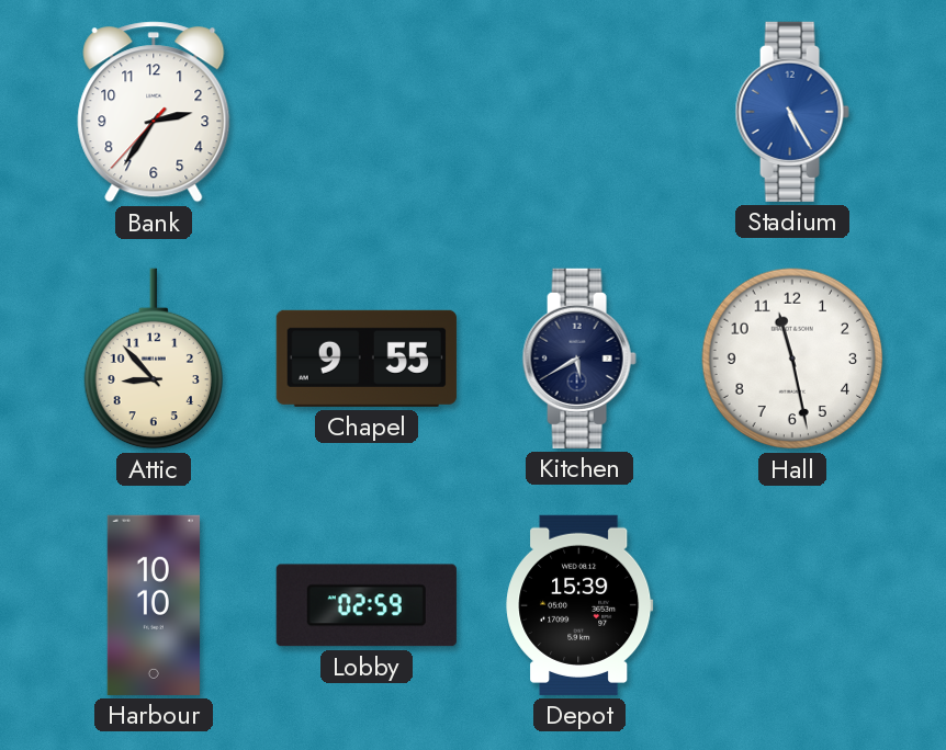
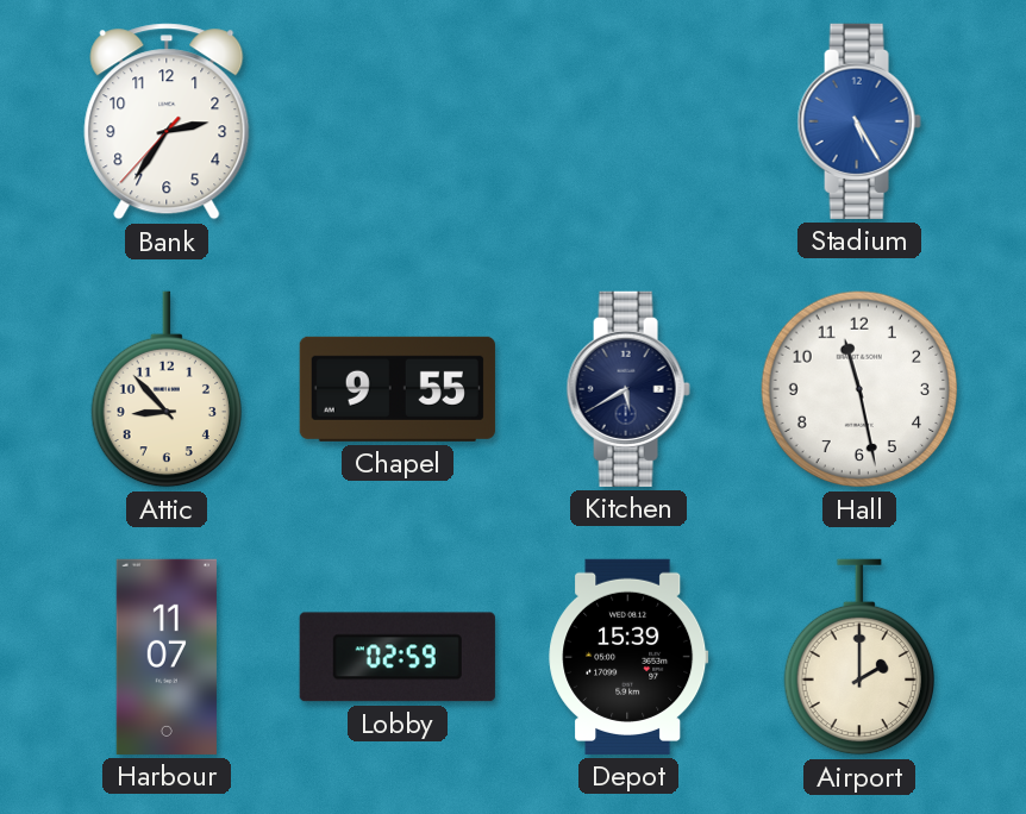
Harbour: 10:10 -> 11:07 (167, 657)
Airport: none -> 2:00 (858, 657)
